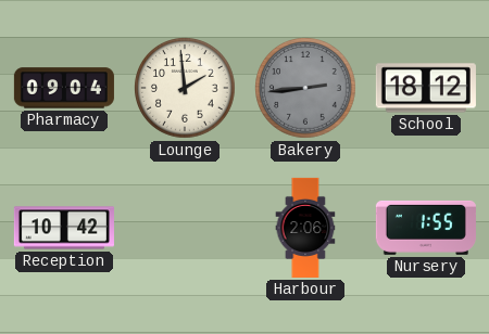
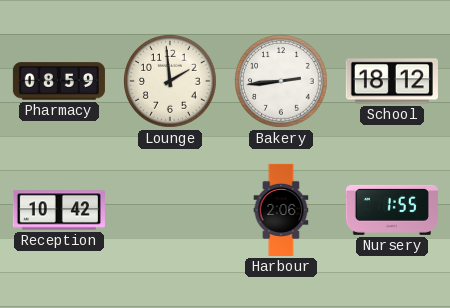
Pharmacy: 09:04 -> 08:59 (59, 81)
Bakery dial: grey -> white (282, 82)
